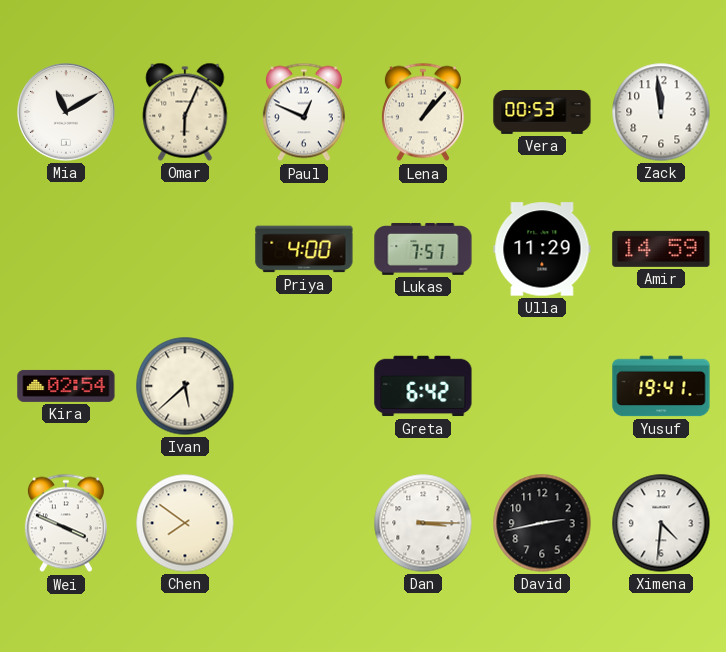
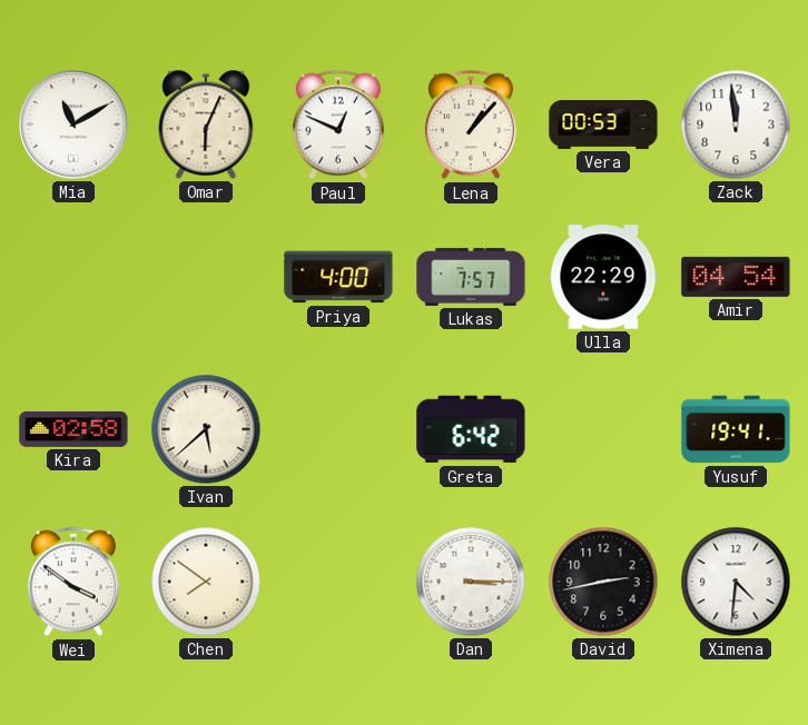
Ulla: 11:29 -> 22:29 (603, 277)
Amir: 14:59 -> 04:54 (736, 277)
Kira: 02:54 -> 02:58 (73, 429)
Wei: 3:49 -> 3:51 (73, 582)
